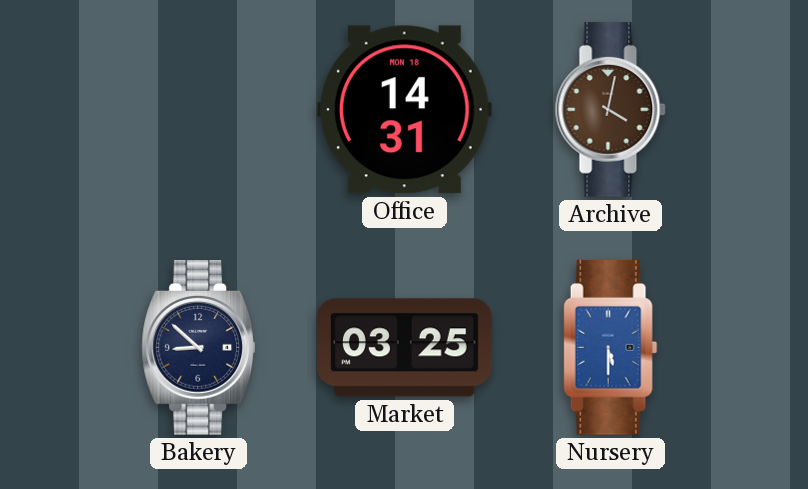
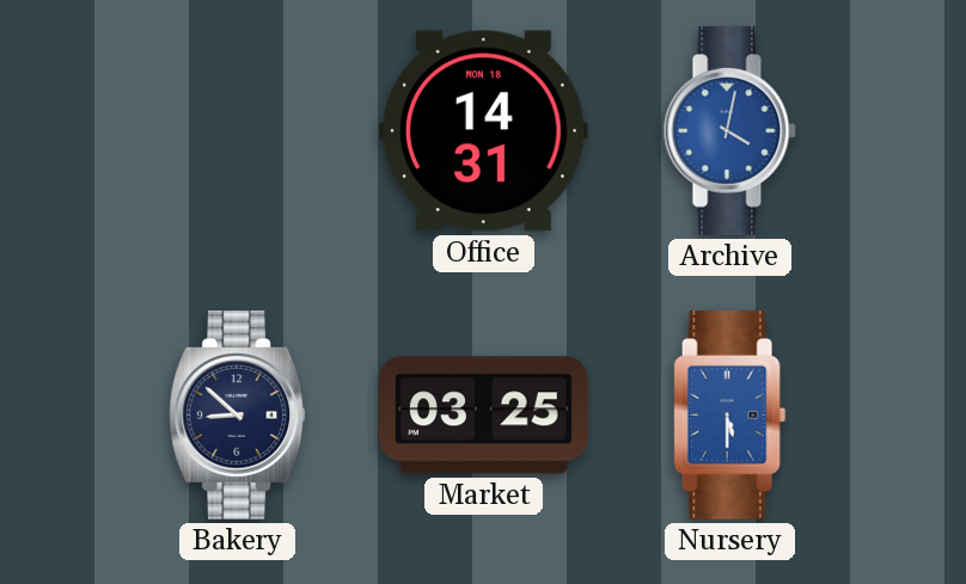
Archive dial: brown -> blue (729, 131)
